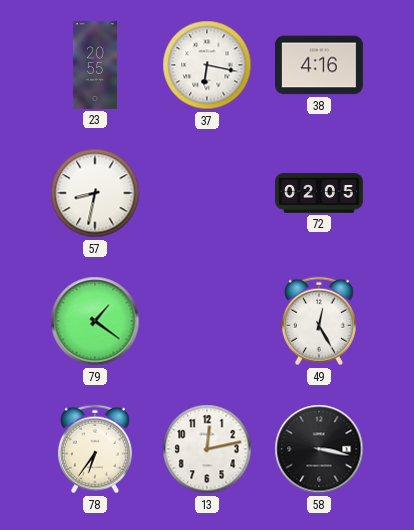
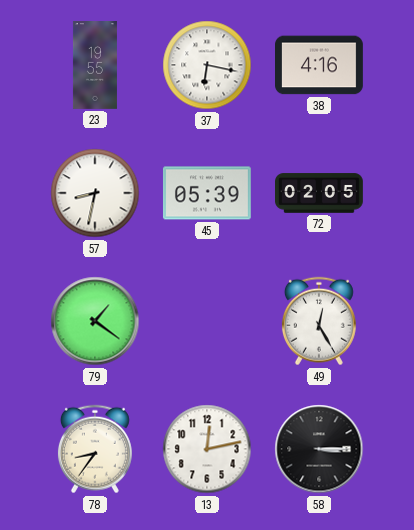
23: 20:55 -> 19:55 (95, 66)
45: none -> 05:39 (207, 193)
78: 6:36 -> 8:36 (95, 449)
58: 3:17 -> 3:15 (319, 449)
